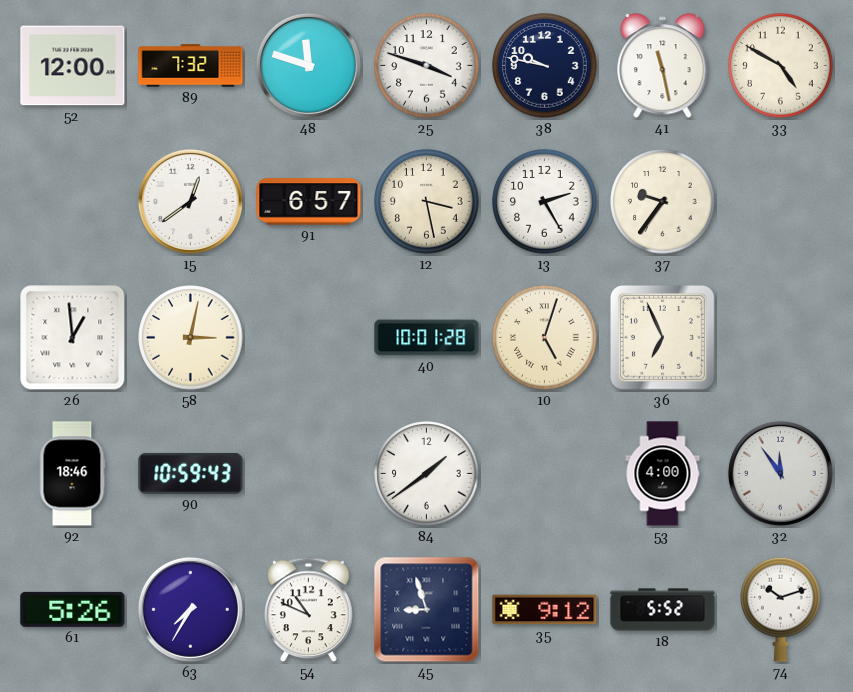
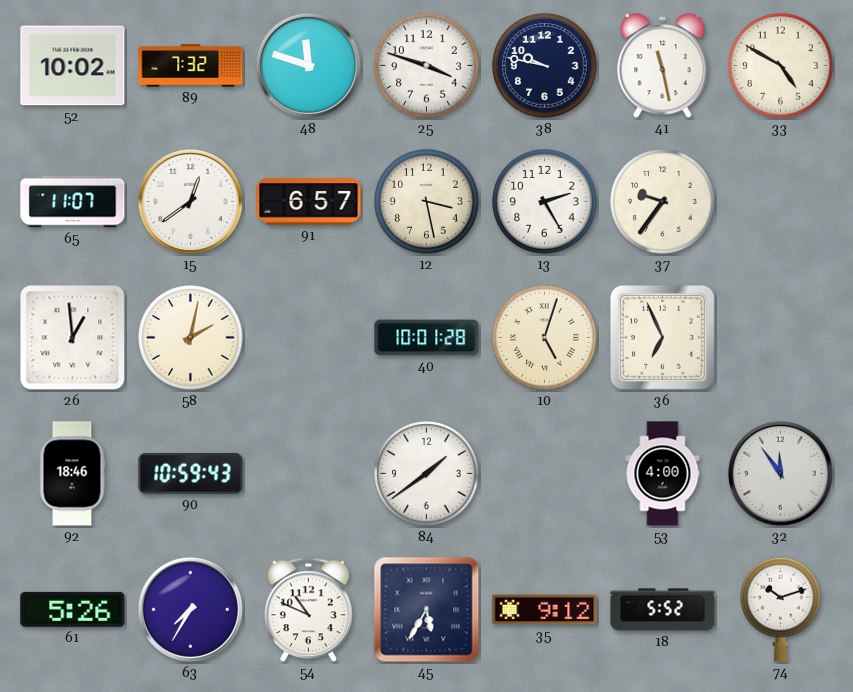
52: 12:00 -> 10:02 (73, 66)
65: none -> 11:07 (73, 202)
58: 3:02 -> 2:02 (191, 338)
45: 8:57 -> 5:35 (427, 610)
